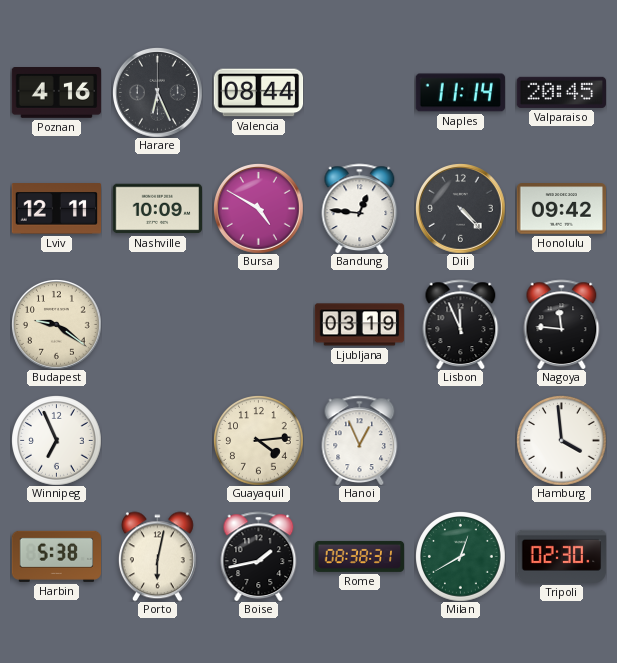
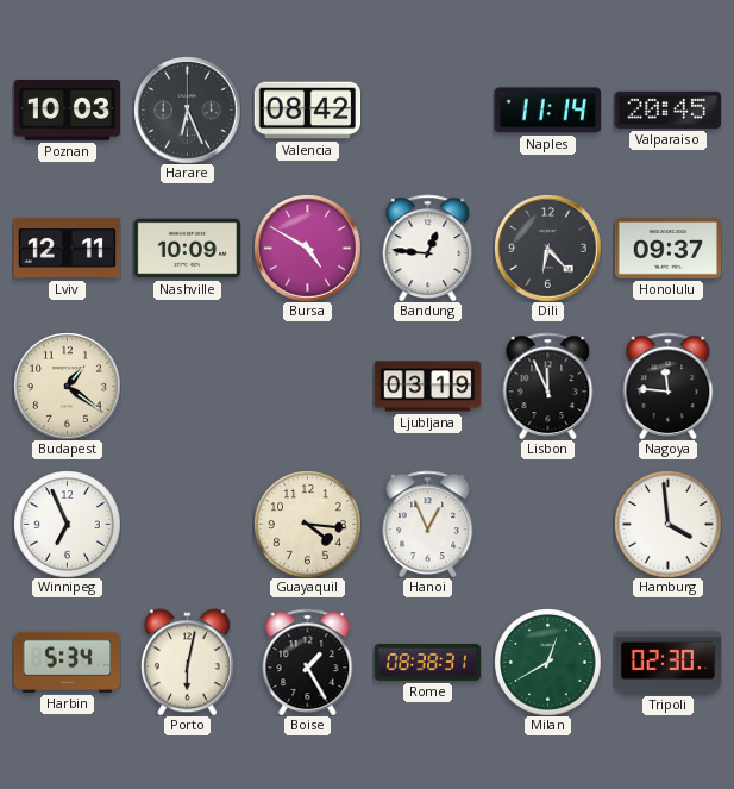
Poznan: 4:16 -> 10:03 (67, 111)
Valencia: 08:44 -> 08:42 (307, 111)
Dili: 4:23 -> 6:23 (548, 249)
Honolulu: 09:42 -> 09:37 (667, 249)
Budapest: 9:21 -> 1:21 (68, 387)
Guayaquil: 4:14 -> 4:16 (308, 525)
Harbin: 5:38 -> 5:34 (67, 662)
Boise: 1:43 -> 1:25 (308, 662)
